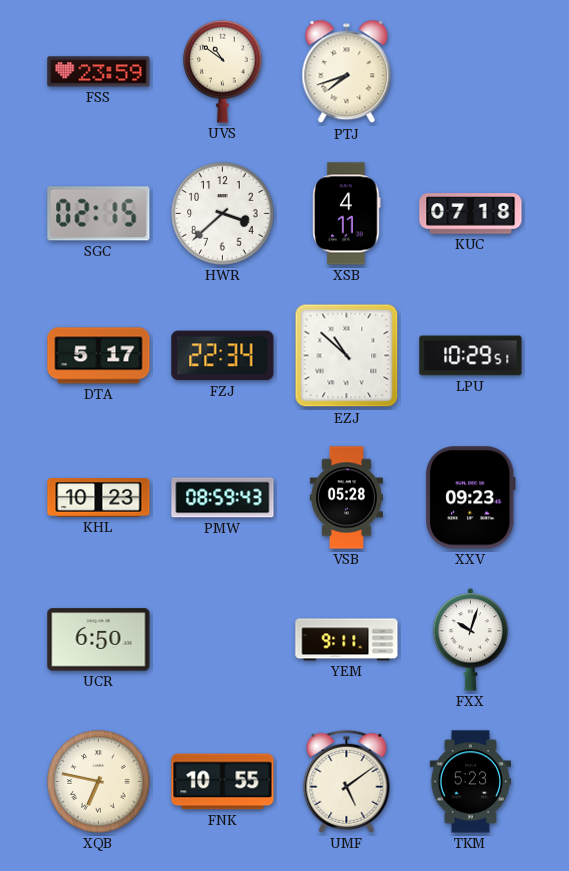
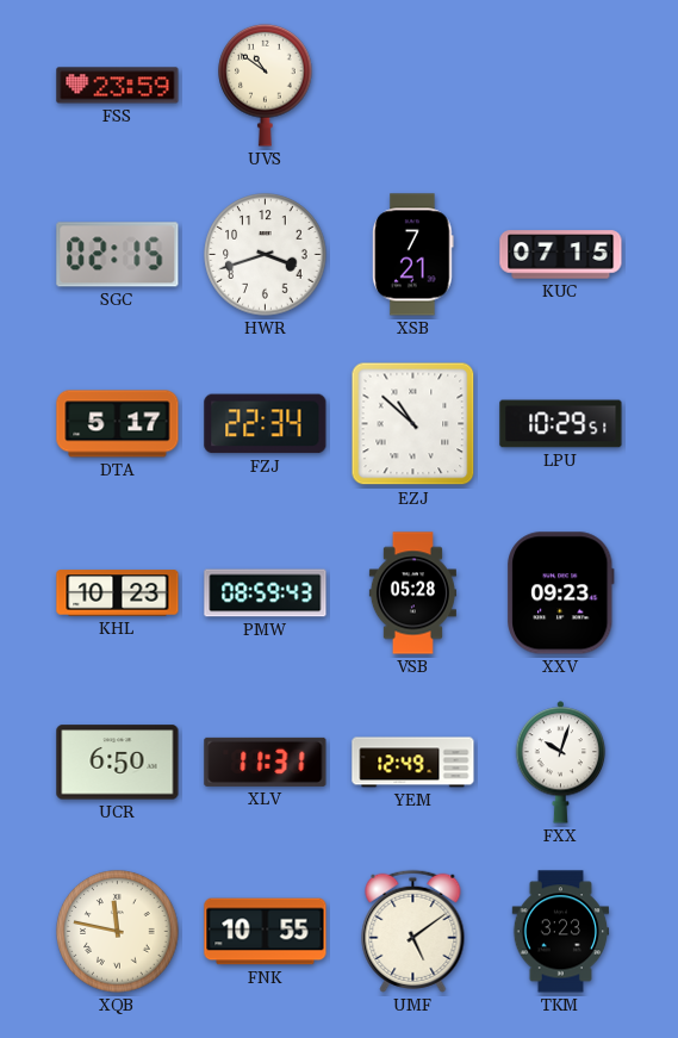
PTJ: 7:42 -> none (347, 72)
HWR: 3:38 -> 3:42 (266, 255)
XSB: 4:11 -> 7:21 (413, 255)
KUC: 07:18 -> 07:15 (561, 255)
XLV: none -> 11:31 (266, 762)
YEM: 9:11 -> 12:49 (413, 763)
XQB: 6:47 -> 11:47 (118, 932)
TKM: 5:23 -> 3:23 (561, 932)
